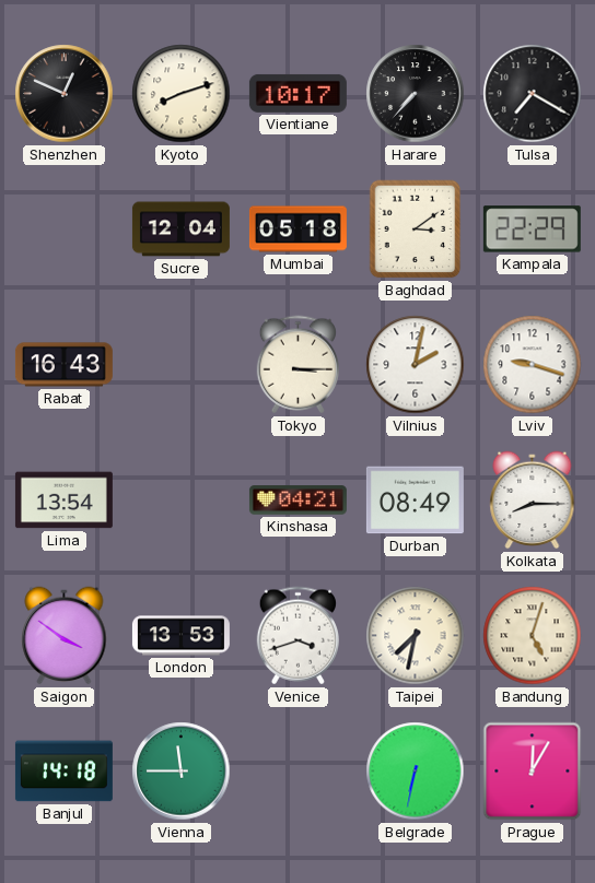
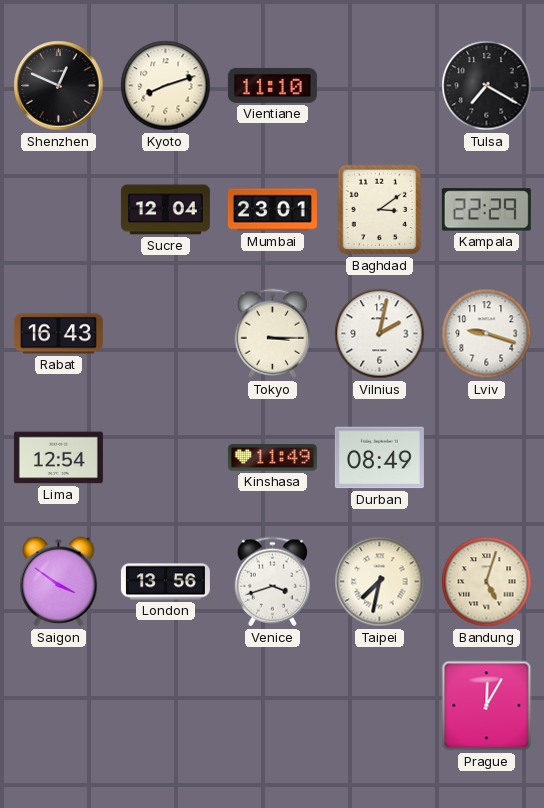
Vientiane: 10:17 -> 11:10 (272, 85)
Harare: 7:37 -> none (416, 94)
Mumbai: 05:18 -> 23:01 (272, 210)
Lima: 13:54 -> 12:54 (58, 458)
Kinshasa: 04:21 -> 11:49 (272, 458)
Kolkata: 8:15 -> none (533, 501)
London: 13:53 -> 13:56 (165, 582)
Banjul: 14:18 -> none (63, 772)
Vienna: 11:45 -> none (182, 772)
Belgrade: 6:32 -> none (416, 772)
